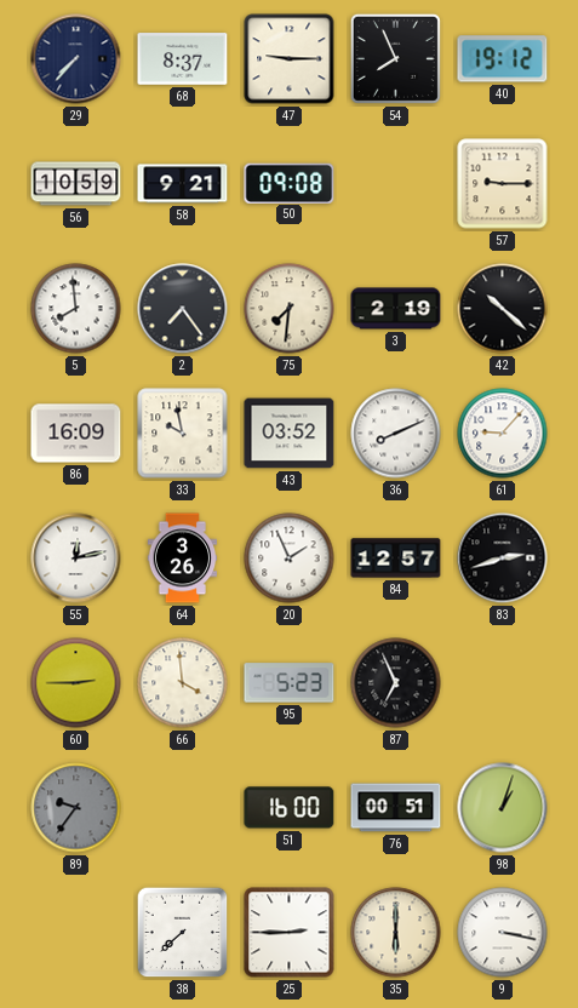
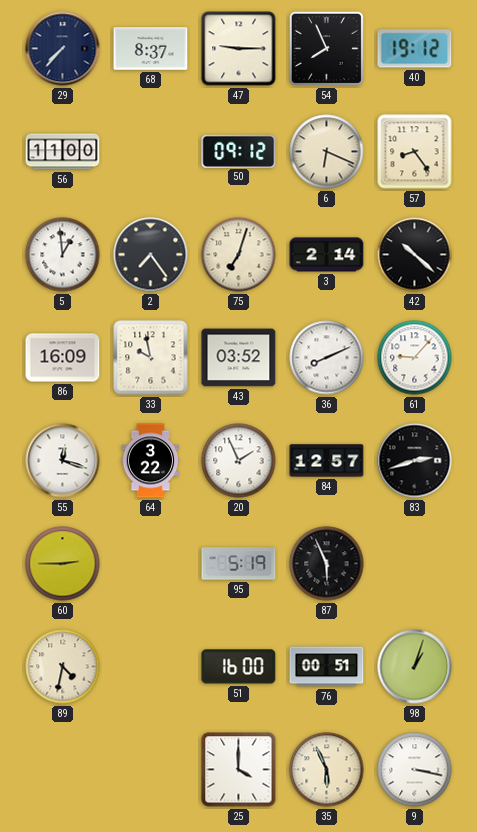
56: 10:59 -> 11:00 (63, 152)
58: 9:21 -> none (183, 184)
50: 09:08 -> 09:12 (239, 151)
6: none -> 6:19 (327, 152)
57: 9:15 -> 8:24 (415, 152)
5: 7:59 -> 12:59 (63, 255)
75: 7:31 -> 7:03 (239, 255)
3: 2:19 -> 2:14 (327, 255)
55: 12:13 -> 12:18 (63, 461)
64: 3:26 -> 3:22 (151, 461)
66: 3:59 -> none (183, 683)
95: 5:23 -> 5:19 (239, 564)
87: 6:56 -> 5:56 (327, 564)
89: 9:36 -> 4:32 (63, 667)
89 dial: grey -> cream (63, 667)
38: 7:38 -> none (183, 933)
25: 2:45 -> 4:00 (239, 770)
35: 6:00 -> 5:56 (327, 770)
